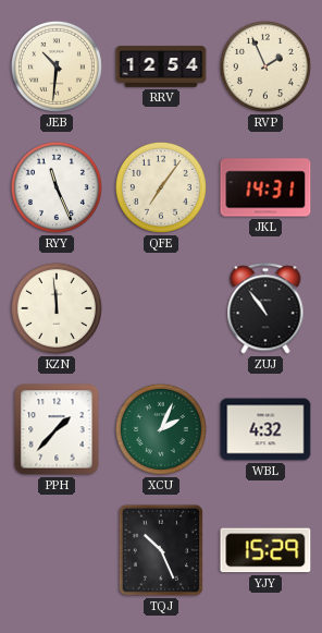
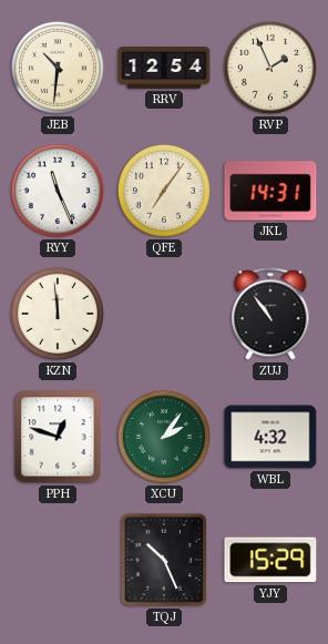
PPH: 1:37 -> 12:48 (58, 437)
XCU: 2:04 -> 2:06 (164, 437)
